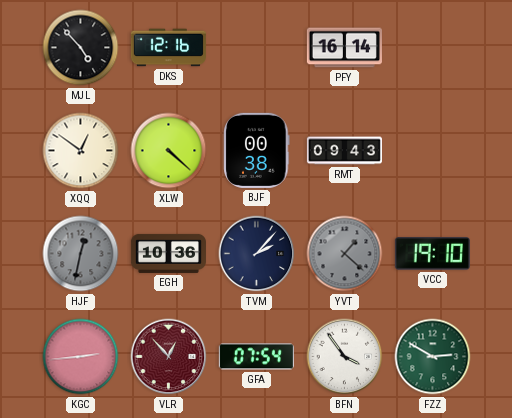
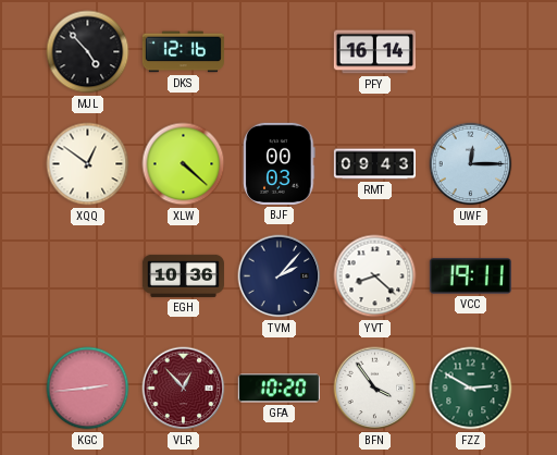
BJF: 00:38 -> 00:03 (280, 163)
UWF: none -> 12:15 (471, 164)
HJF: 12:32 -> none (81, 254)
YVT: 1:22 -> 8:22 (375, 276)
YVT dial: grey -> white (375, 276)
VCC: 19:10 -> 19:11 (470, 276)
GFA: 07:54 -> 10:20 (278, 389)
